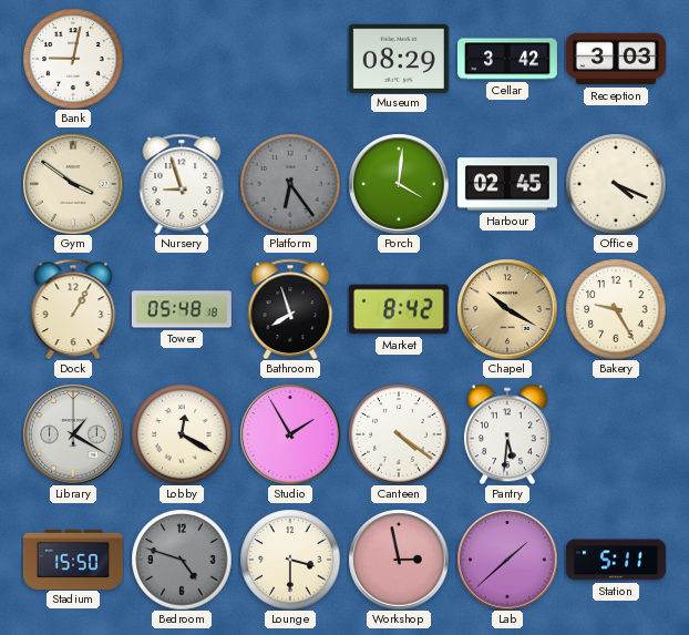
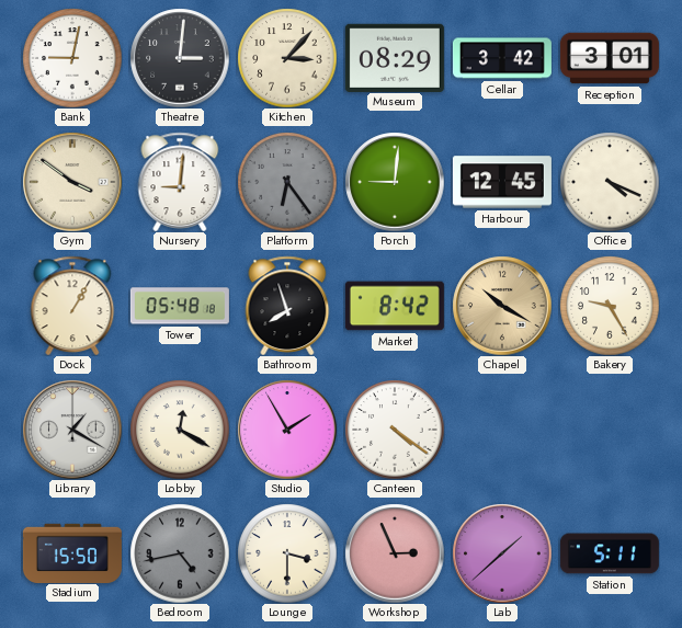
Theatre: none -> 3:01 (180, 58)
Kitchen: none -> 3:07 (287, 58)
Reception: 3:03 -> 3:01 (610, 58)
Nursery: 8:57 -> 9:01 (180, 181)
Porch: 4:01 -> 9:01 (395, 182)
Harbour: 02:45 -> 12:45 (502, 182)
Pantry: 5:31 -> none (507, 434)
Bedroom: 4:48 -> 4:43 (180, 553)
Workshop: 2:58 -> 2:56 (395, 553)
